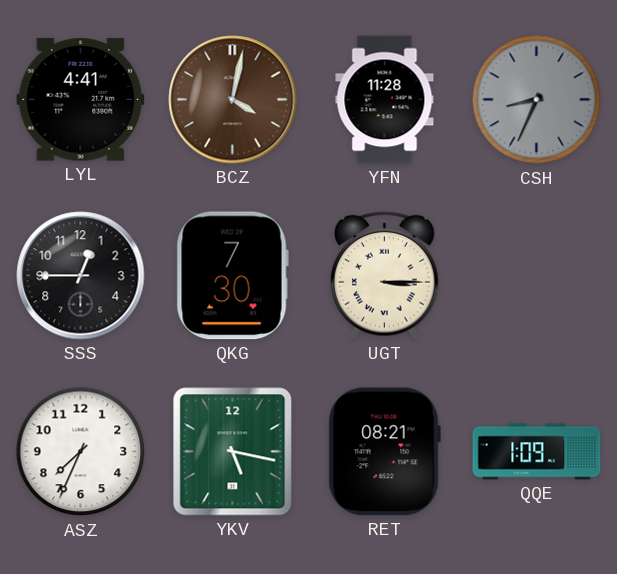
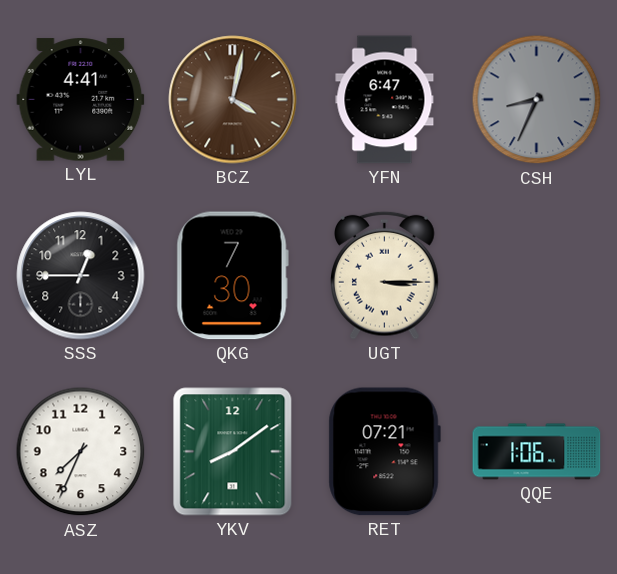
YFN: 11:28 -> 6:47 (385, 100)
YKV: 5:17 -> 8:09 (233, 452)
RET: 08:21 -> 07:21 (384, 452)
QQE: 1:09 -> 1:06 (537, 452)
